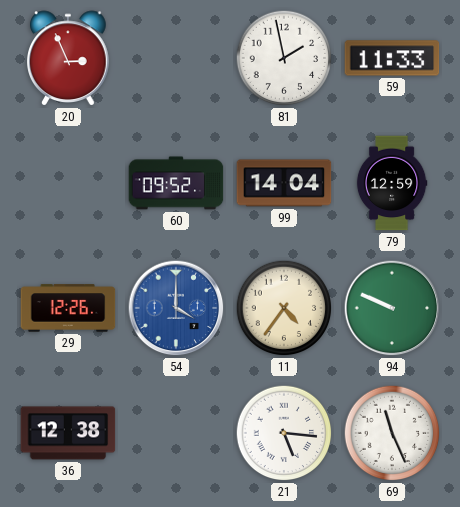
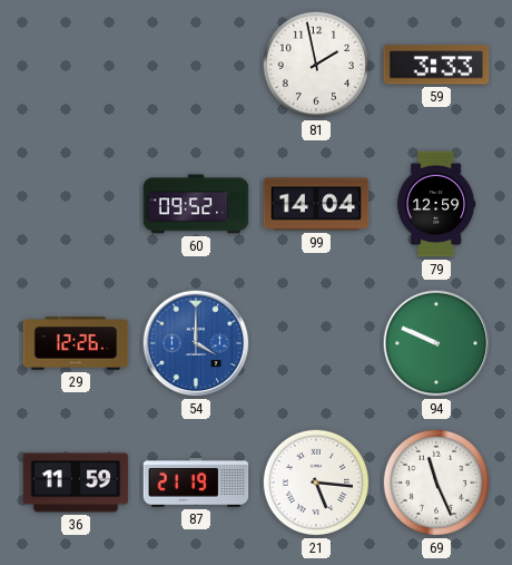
20: 2:56 -> none (69, 58)
59: 11:33 -> 3:33 (436, 65)
11: 4:36 -> none (284, 308)
36: 12:38 -> 11:59 (76, 483)
87: none -> 21:19 (196, 483)
